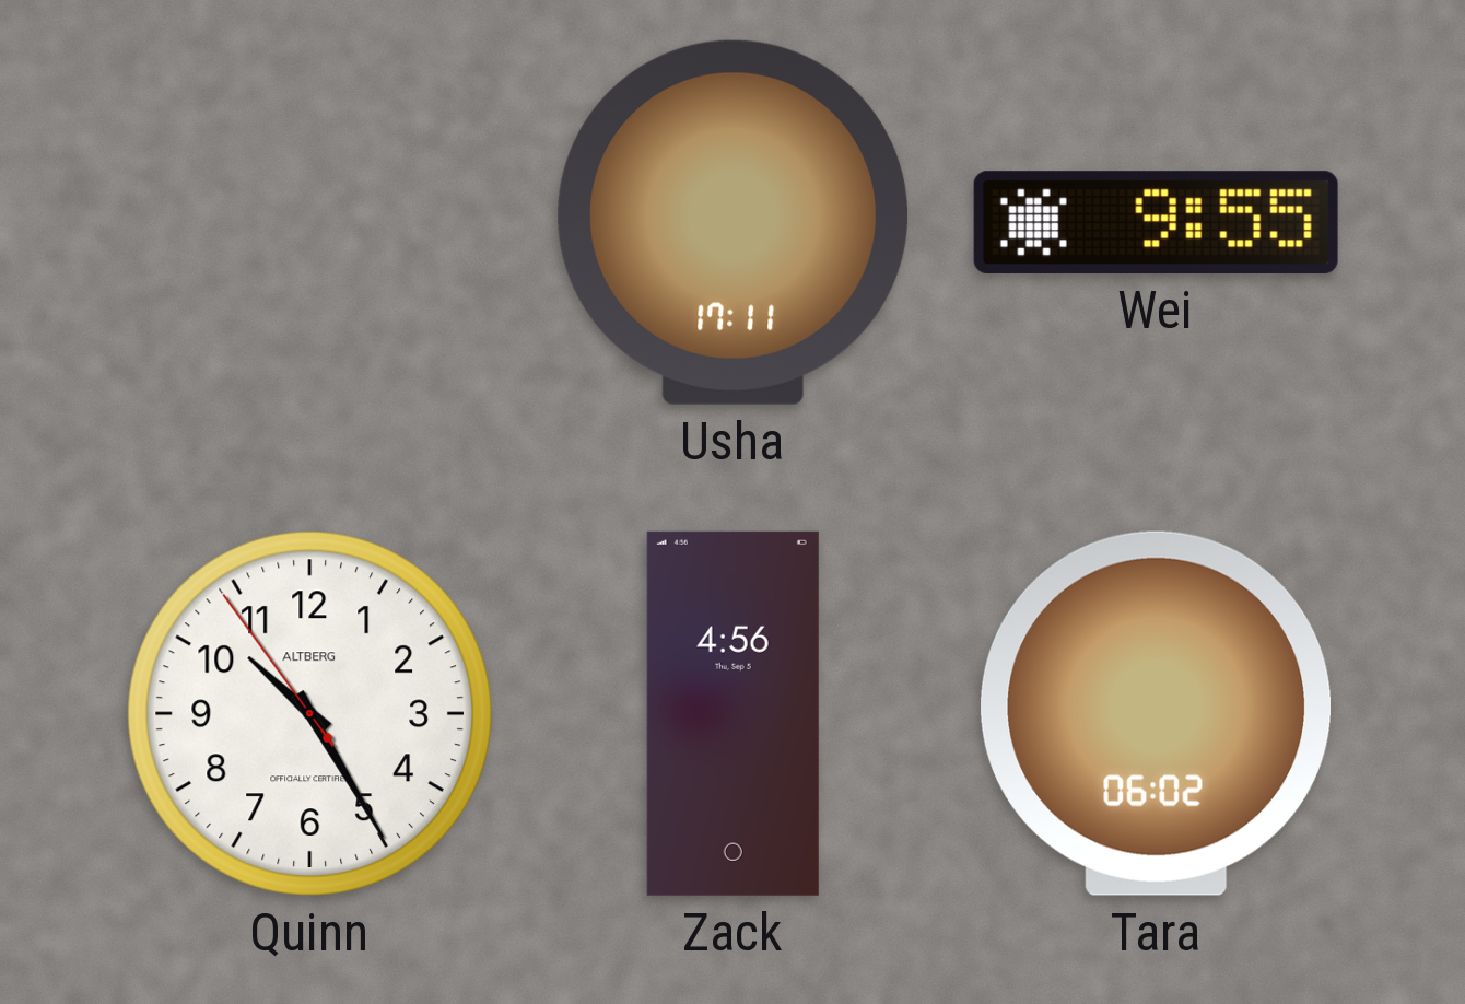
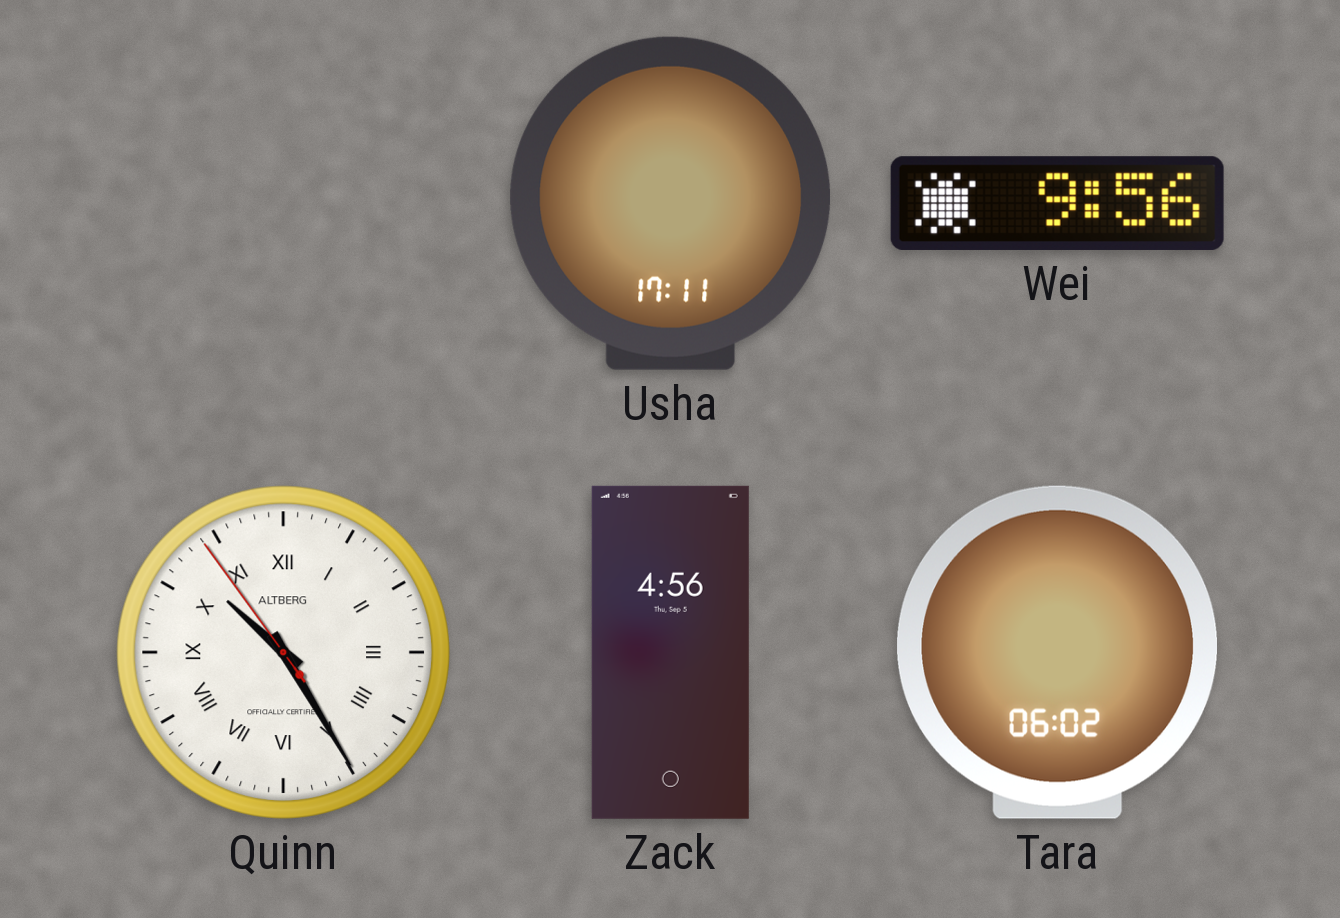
Wei: 9:55 -> 9:56 (1057, 203)
Quinn numerals: Arabic -> Roman (283, 652)
